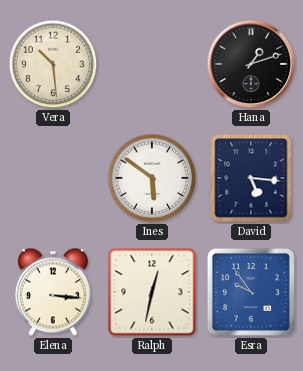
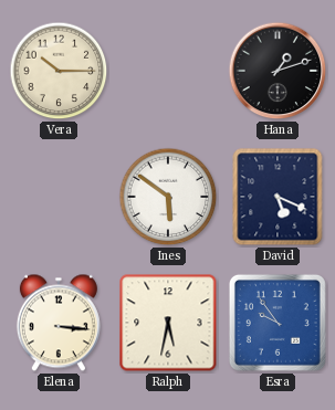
Vera: 10:29 -> 10:15 (59, 71)
David: 5:16 -> 5:19 (278, 197)
Ralph: 12:32 -> 5:32 (168, 323)
